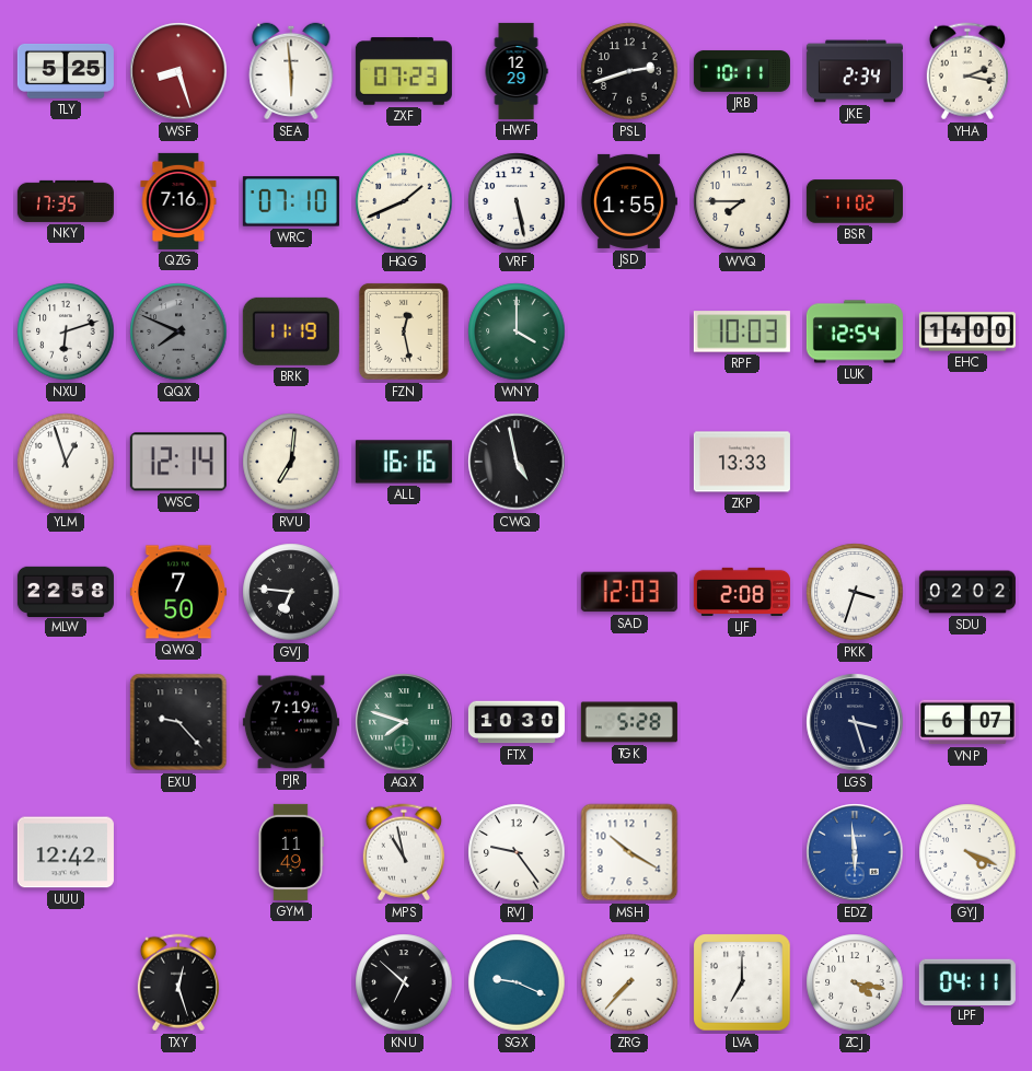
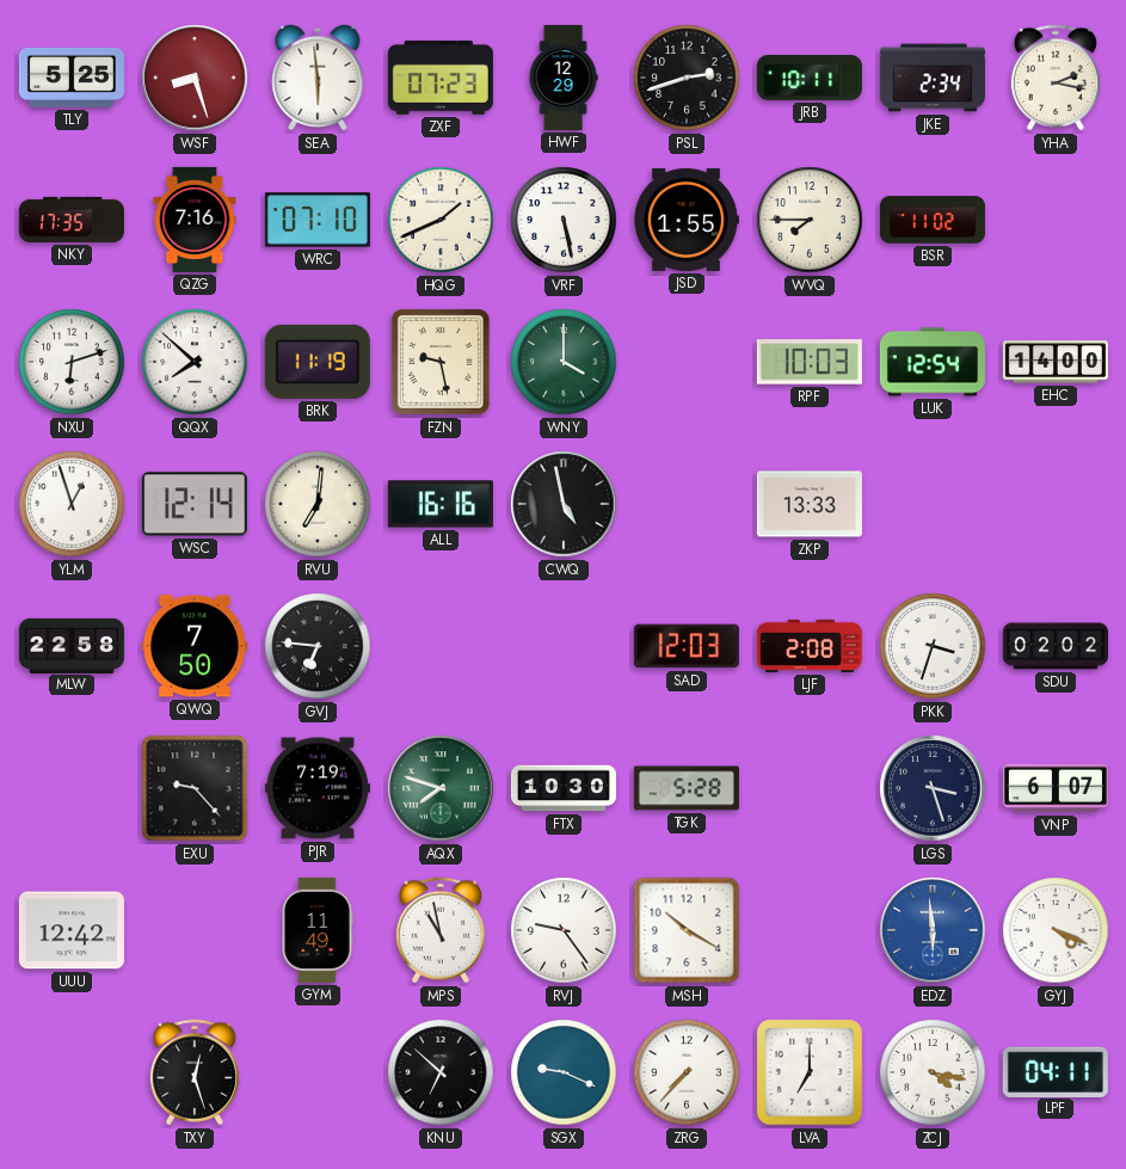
QQX: 7:49 -> 7:52 (195, 362)
QQX dial: grey -> white (195, 362)
FZN: 12:28 -> 9:28 (441, 362)
